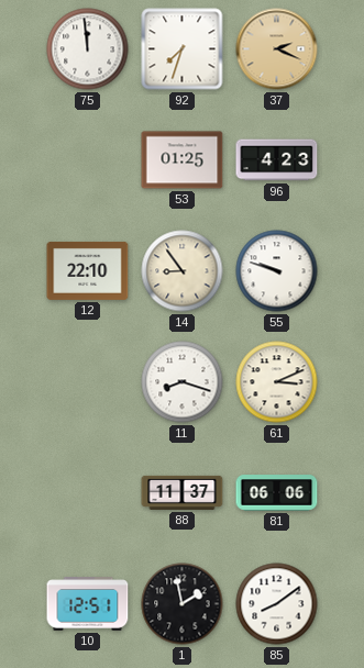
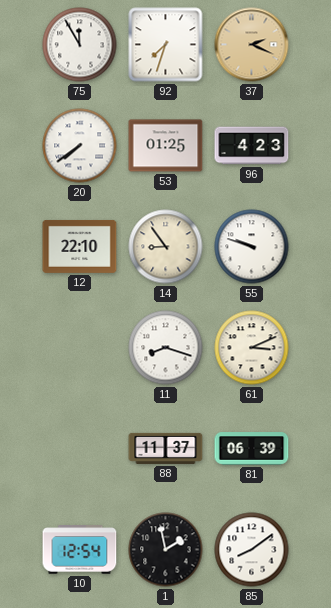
75: 11:59 -> 11:55 (80, 45)
20: none -> 7:39 (80, 146)
81: 06:06 -> 06:39 (252, 449)
10: 12:51 -> 12:54 (80, 550)
